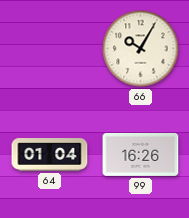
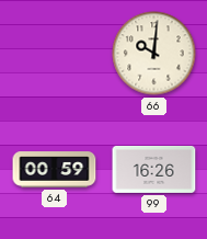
66: 10:05 -> 10:01 (154, 54)
64: 01:04 -> 00:59 (55, 170)
